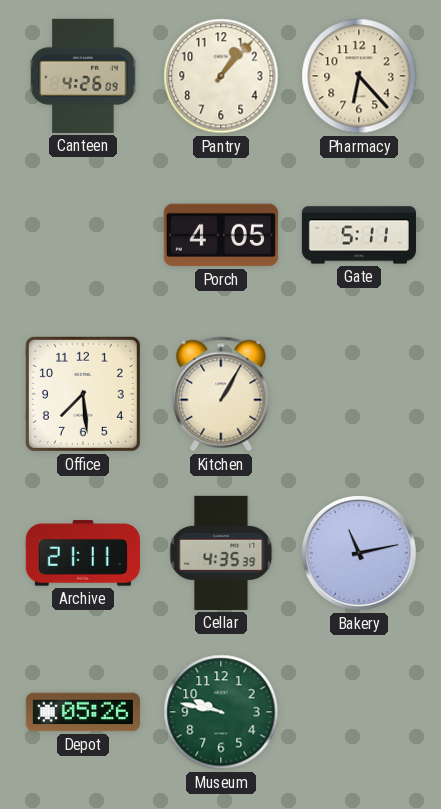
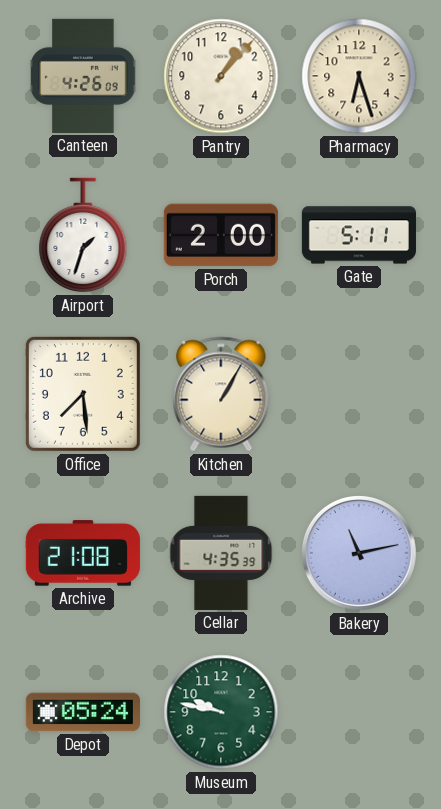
Pharmacy: 6:23 -> 6:27 (359, 76)
Airport: none -> 1:33 (83, 235)
Porch: 4:05 -> 2:00 (221, 235)
Archive: 21:11 -> 21:08 (83, 553)
Depot: 05:26 -> 05:24 (83, 712)
